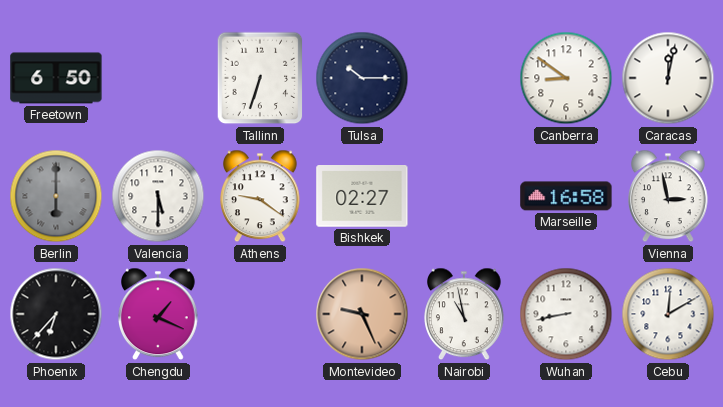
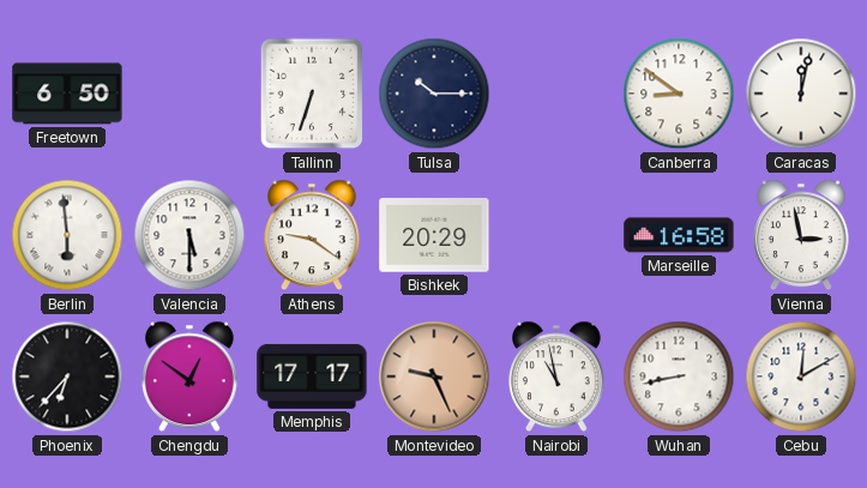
Berlin: 6:00 -> 5:59 (67, 235)
Berlin dial: grey -> white (67, 235)
Bishkek: 02:27 -> 20:29 (434, 236)
Chengdu: 1:19 -> 12:51 (191, 376)
Memphis: none -> 17:17 (312, 376)
